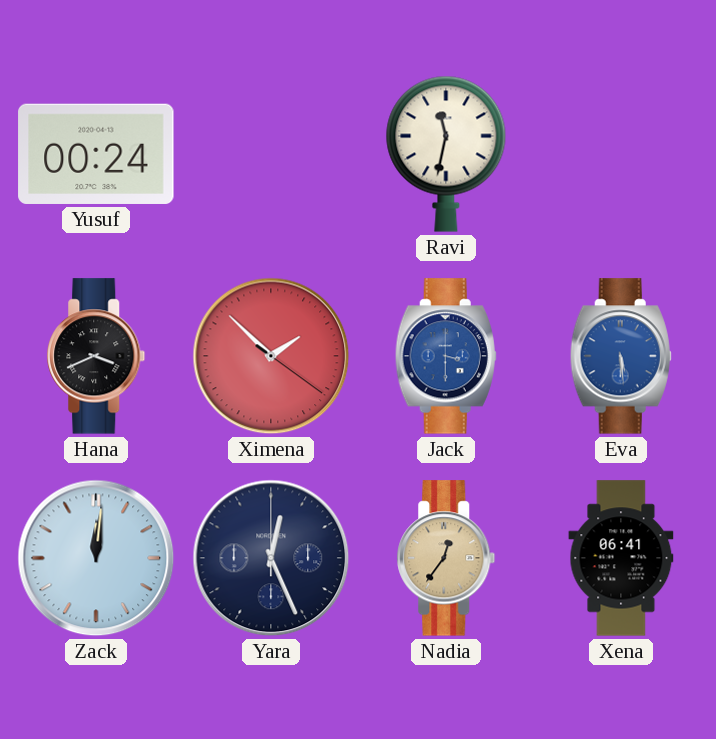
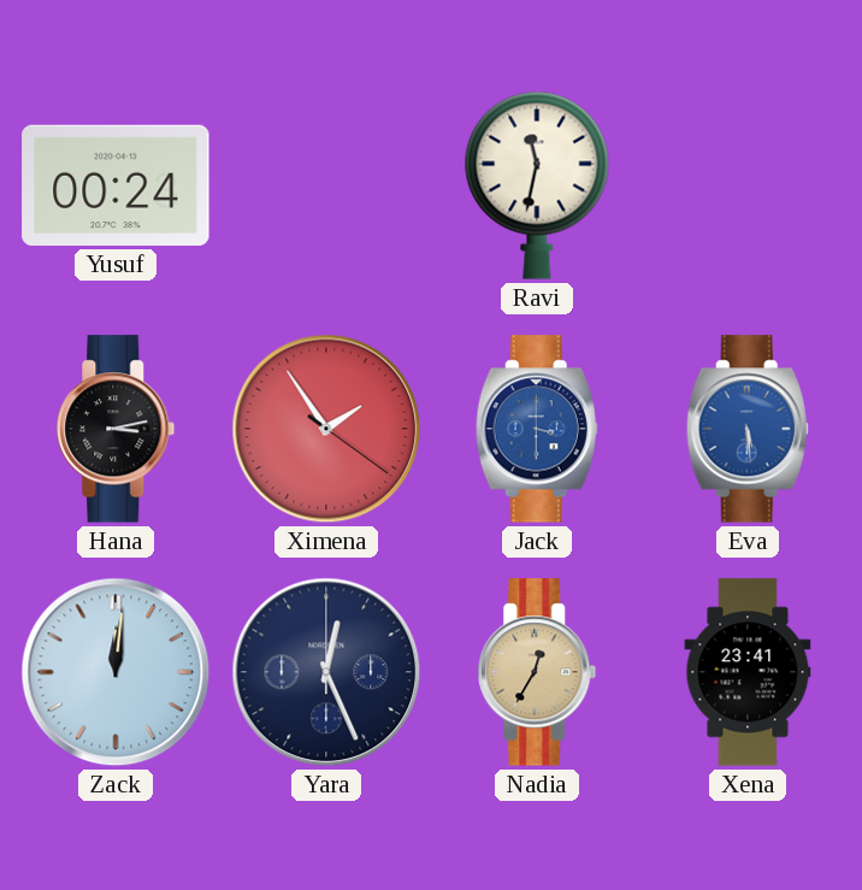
Hana: 3:41 -> 3:13 (116, 429)
Ximena: 1:52 -> 1:54 (326, 429)
Nadia: 12:36 -> 12:35 (537, 672)
Xena: 06:41 -> 23:41 (748, 672)
